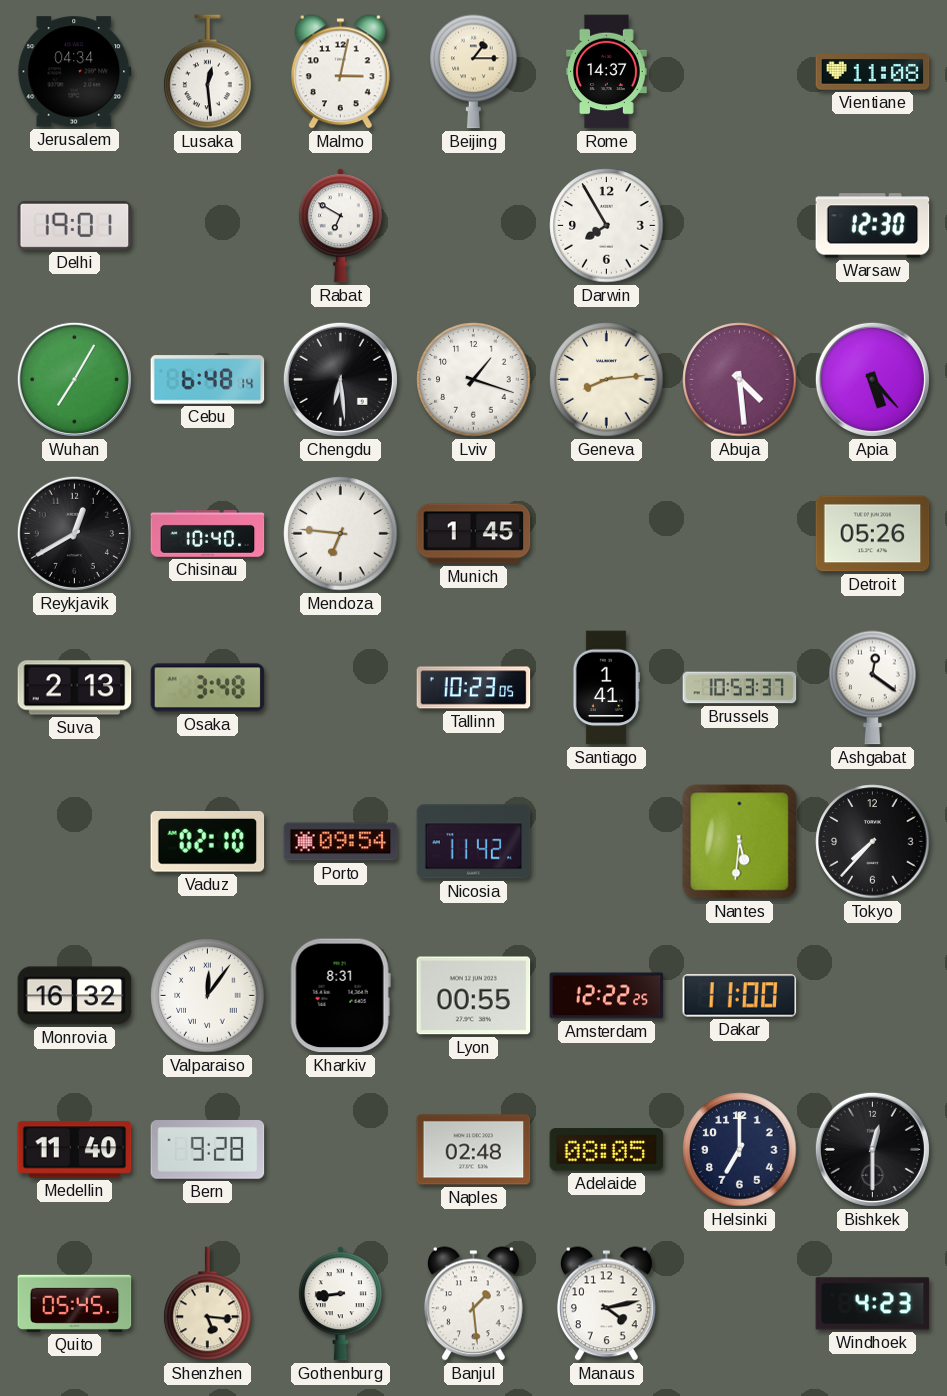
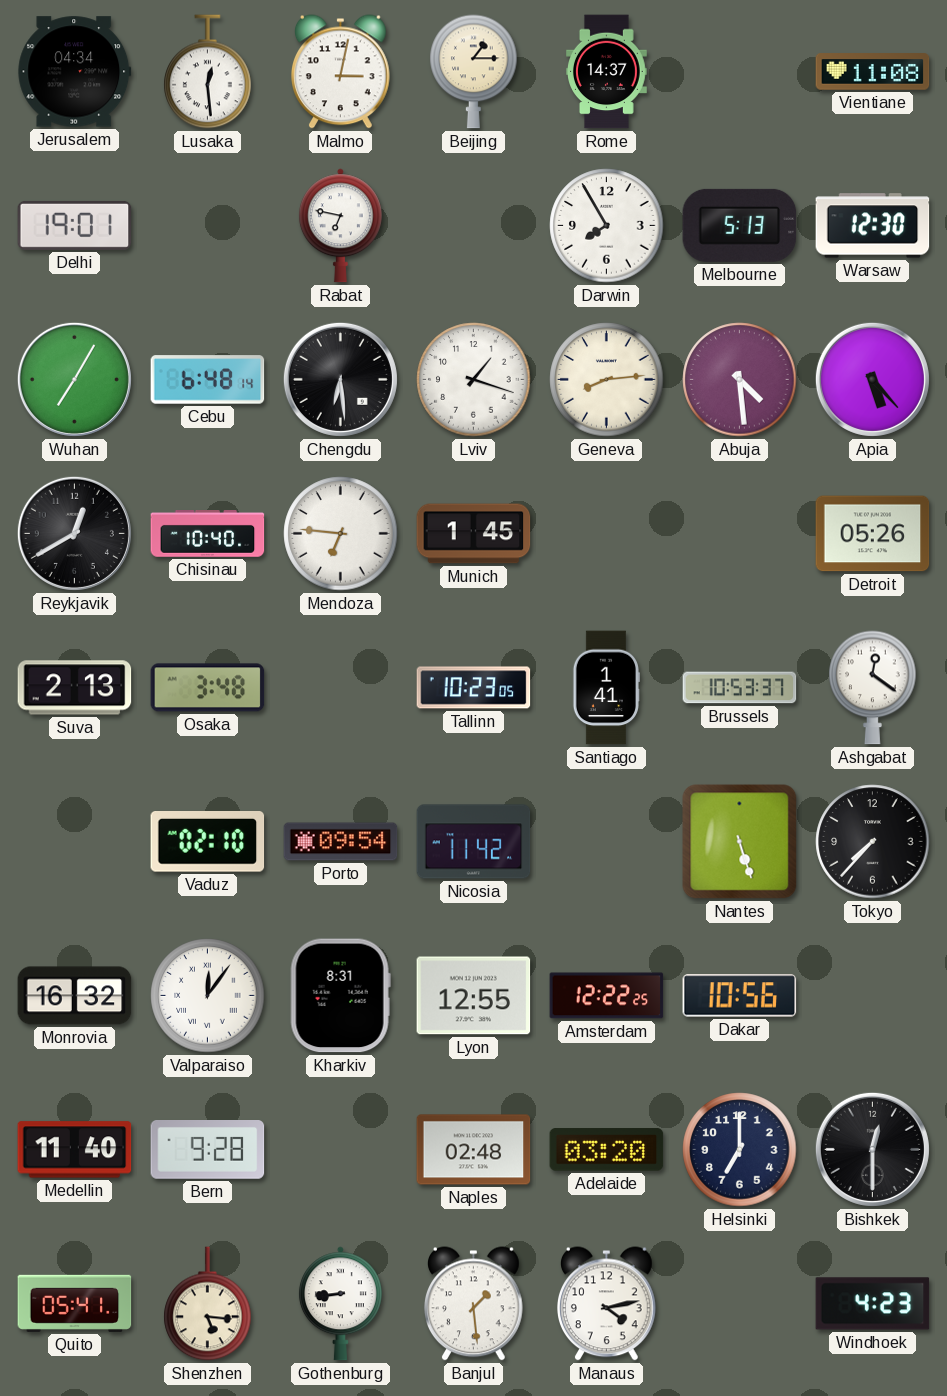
Rabat: 6:50 -> 6:47 (340, 226)
Melbourne: none -> 5:13 (740, 225)
Nantes: 5:31 -> 5:27 (740, 842)
Lyon: 00:55 -> 12:55 (474, 996)
Dakar: 11:00 -> 10:56 (740, 996)
Adelaide: 08:05 -> 03:20 (607, 1150)
Quito: 05:45 -> 05:41 (75, 1303)
